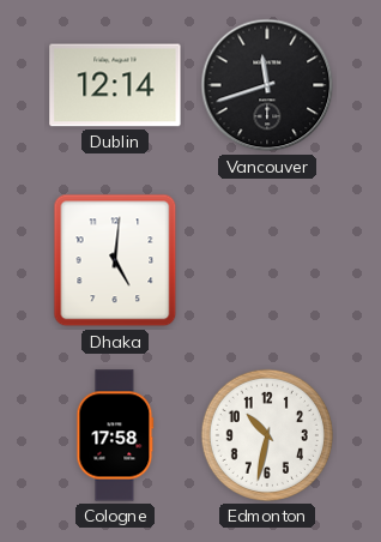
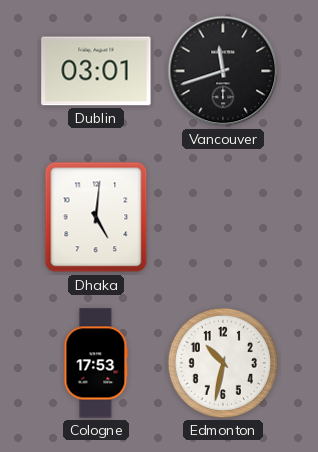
Dublin: 12:14 -> 03:01 (96, 71)
Cologne: 17:58 -> 17:53 (96, 363)
